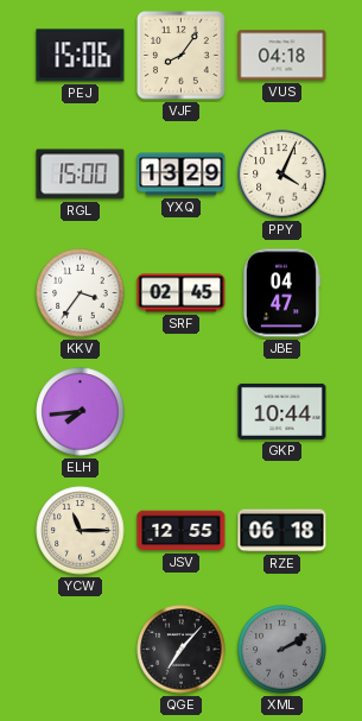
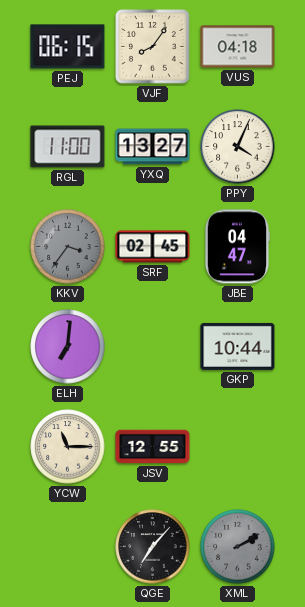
PEJ: 15:06 -> 06:15 (68, 47)
RGL: 15:00 -> 11:00 (68, 147)
YXQ: 13:29 -> 13:27 (153, 147)
KKV dial: white -> grey (68, 247)
ELH: 7:44 -> 7:01 (68, 347)
RZE: 06:18 -> none (282, 531)
